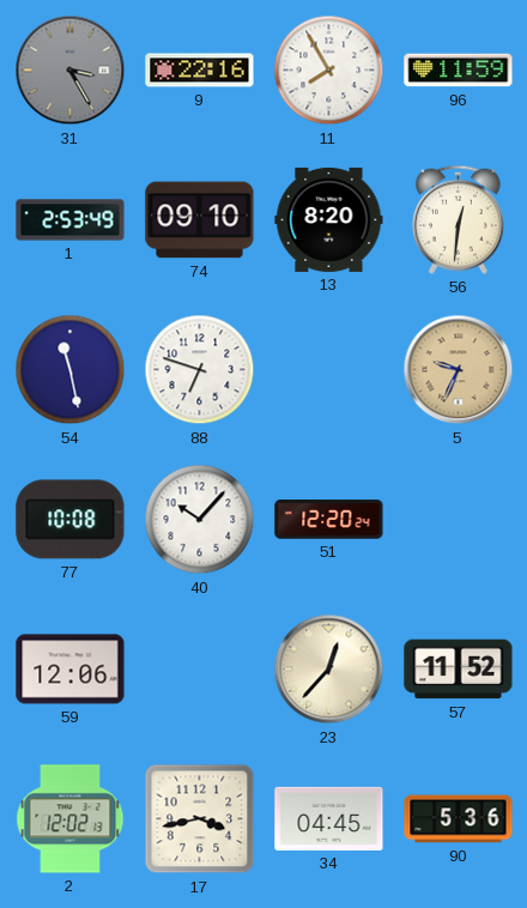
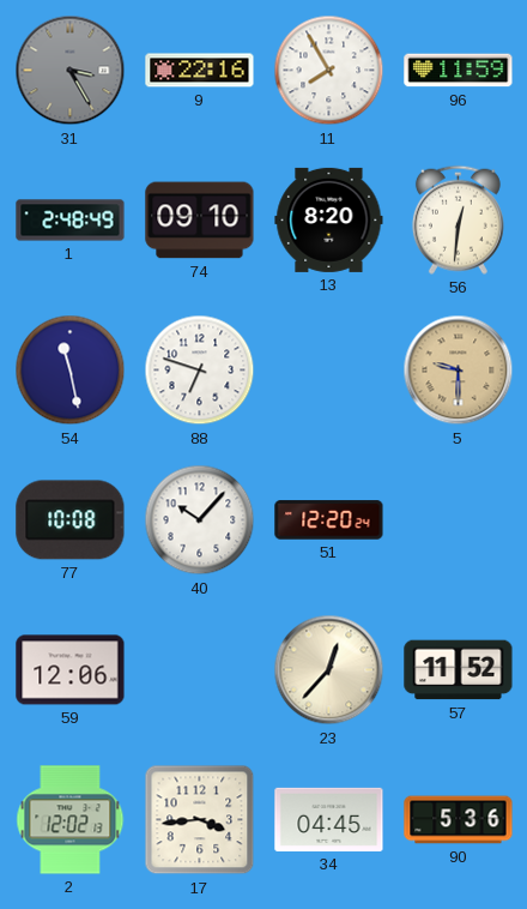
1: 2:53 -> 2:48 (71, 221)
5: 9:34 -> 9:30 (459, 371)
17: 3:43 -> 3:44 (200, 820)
